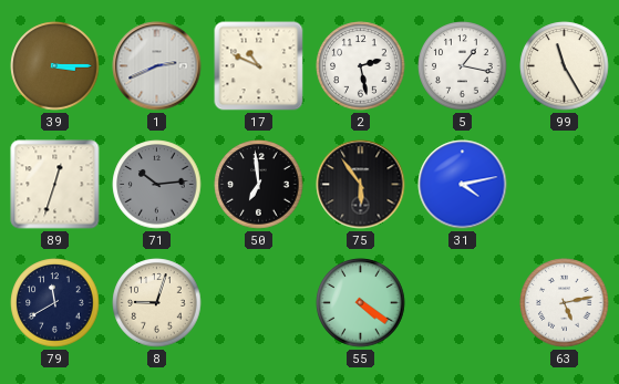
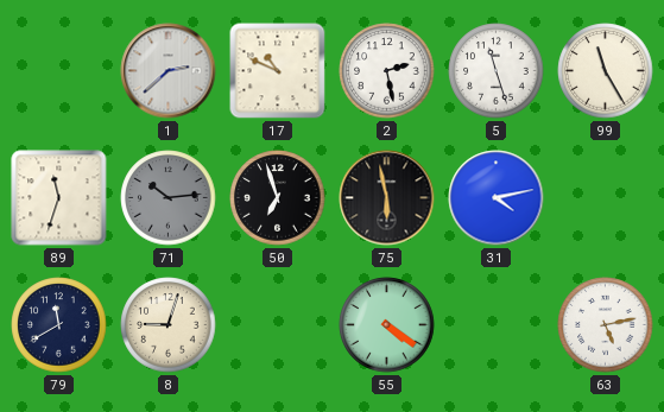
39: 3:15 -> none (55, 66)
1: 2:41 -> 2:38 (169, 71)
5: 1:17 -> 11:27 (497, 71)
89: 12:33 -> 11:33 (59, 198)
50: 6:59 -> 6:57 (278, 198)
75: 5:54 -> 5:58 (387, 198)
